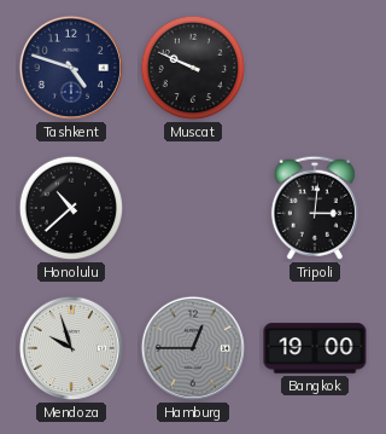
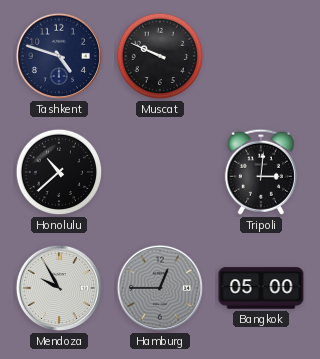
Mendoza: 9:57 -> 9:55 (59, 288)
Bangkok: 19:00 -> 05:00 (261, 288)
